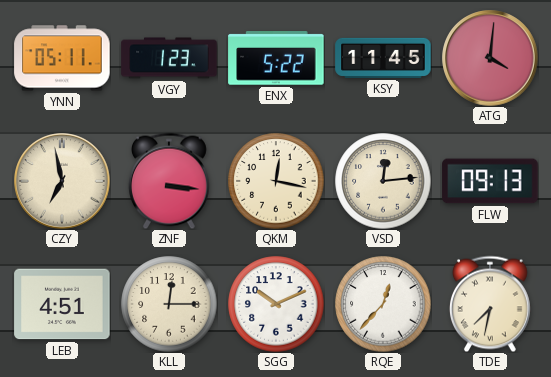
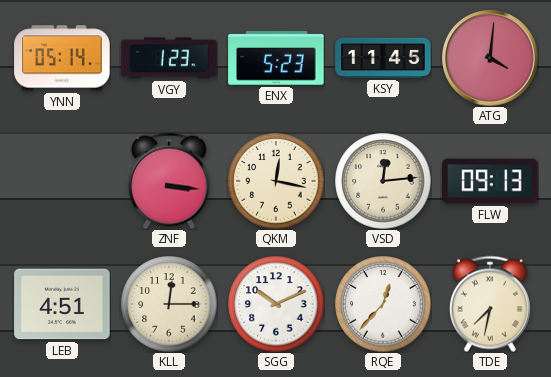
YNN: 05:11 -> 05:14 (62, 58)
ENX: 5:22 -> 5:23 (276, 58)
CZY: 6:58 -> none (62, 181)
